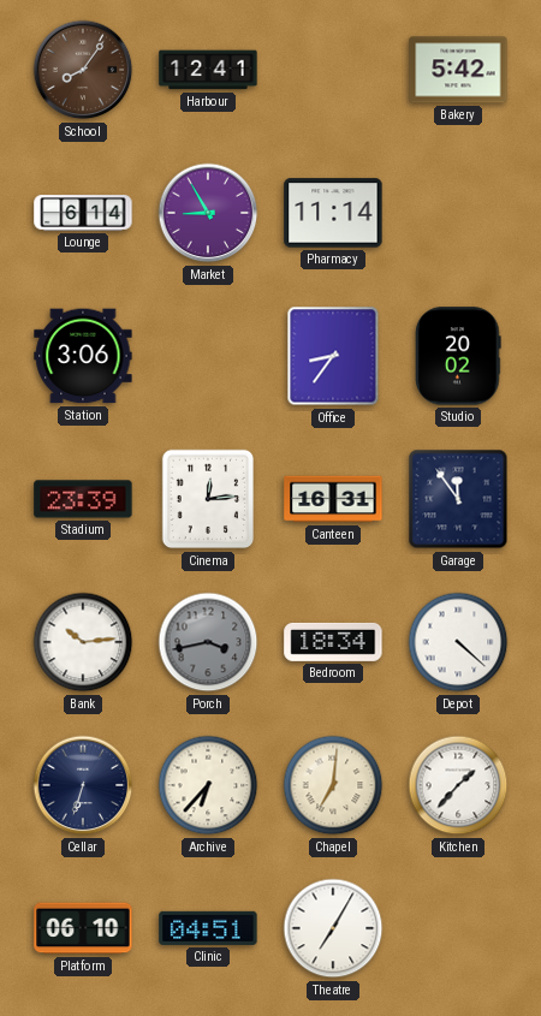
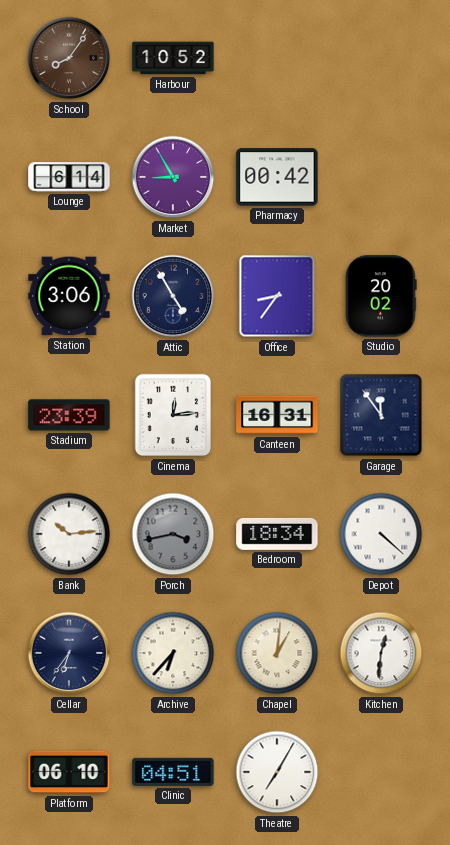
Harbour: 12:41 -> 10:52 (173, 58)
Bakery: 5:42 -> none (458, 70)
Pharmacy: 11:14 -> 00:42 (277, 177)
Attic: none -> 4:55 (173, 296)
Cellar: 6:33 -> 6:36 (69, 653)
Chapel: 7:01 -> 1:01 (277, 653)
Kitchen: 1:37 -> 12:31 (381, 653)
